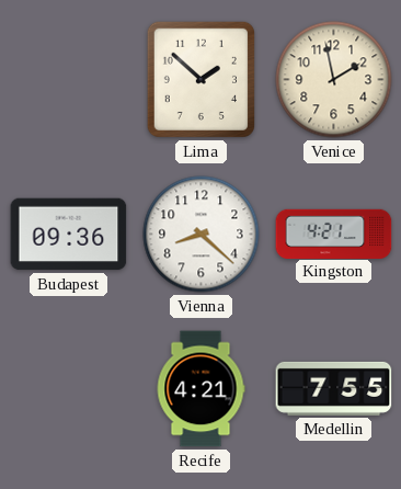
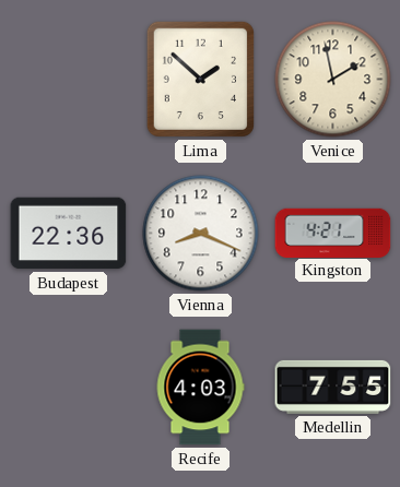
Budapest: 09:36 -> 22:36 (69, 234)
Vienna: 8:22 -> 8:19 (201, 234)
Recife: 4:21 -> 4:03 (200, 388)
